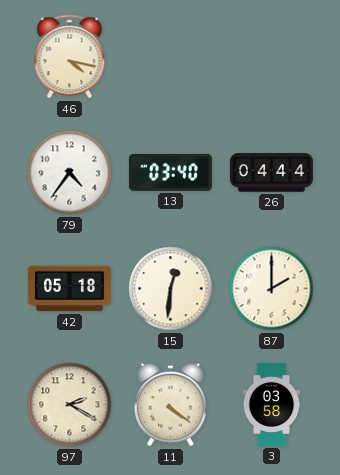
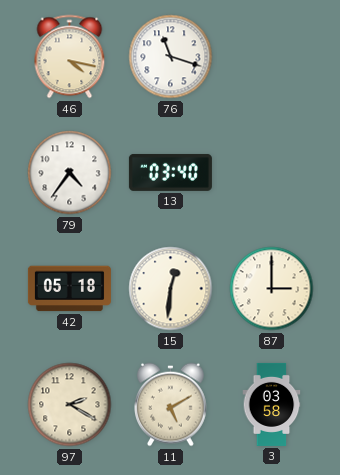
76: none -> 11:18 (171, 57)
26: 04:44 -> none (271, 173)
87: 2:00 -> 3:00 (272, 289)
11: 4:21 -> 5:10 (171, 405)
